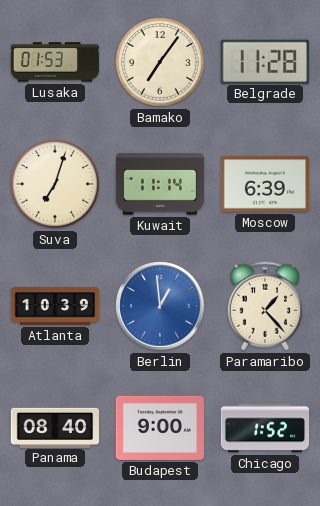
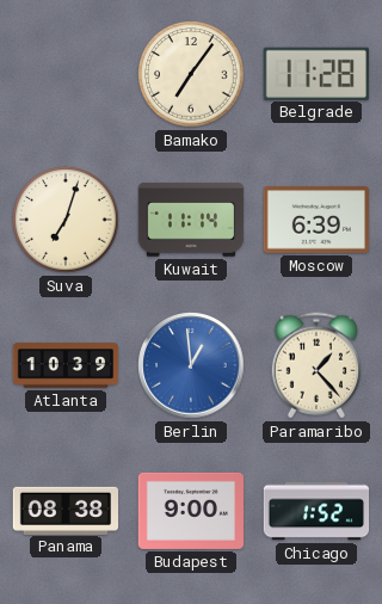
Lusaka: 01:53 -> none (55, 62)
Panama: 08:40 -> 08:38 (66, 510)
